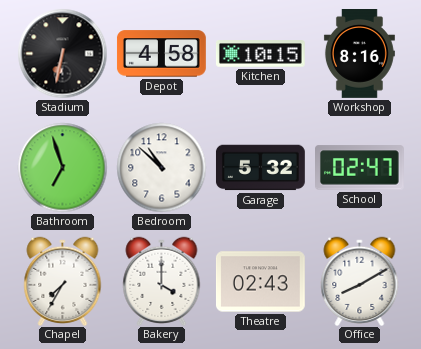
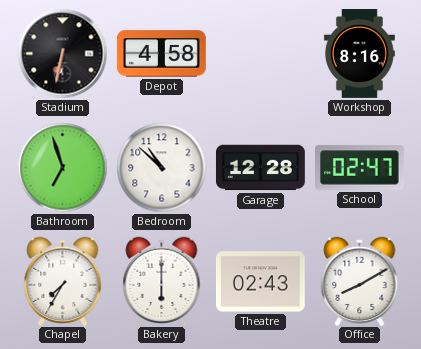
Kitchen: 10:15 -> none (260, 54)
Garage: 5:32 -> 12:28 (261, 168)
Bakery: 4:00 -> 6:00 (162, 281)
